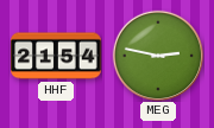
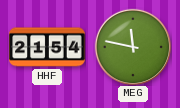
MEG: 2:47 -> 11:47 (132, 46)
